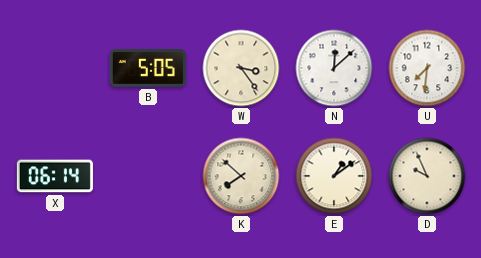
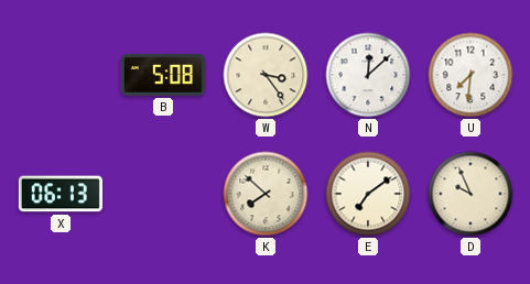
B: 5:05 -> 5:08 (163, 75)
X: 06:14 -> 06:13 (61, 194)
E: 1:09 -> 7:09 (368, 194)
